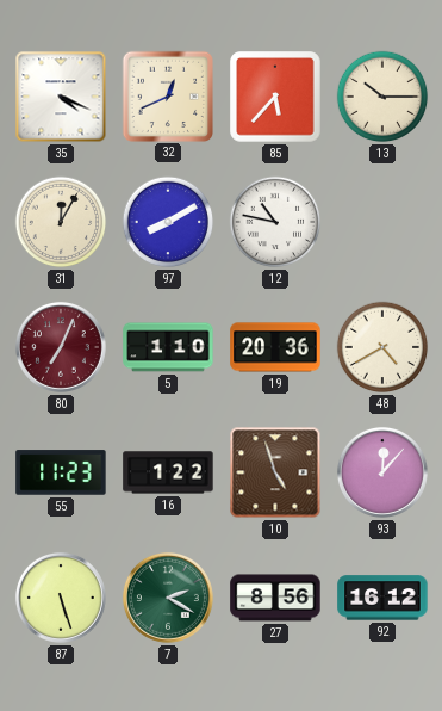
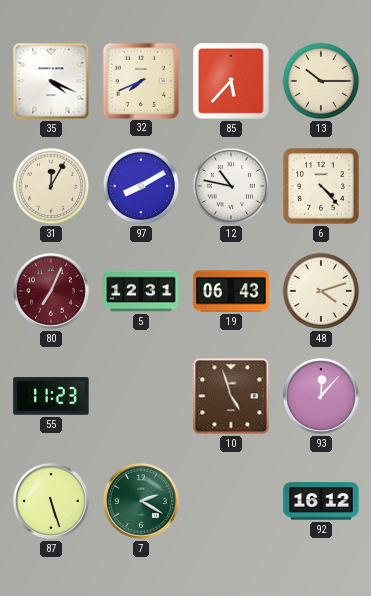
32: 12:41 -> 7:41 (140, 80)
6: none -> 4:23 (321, 186)
5: 1:10 -> 12:31 (141, 291)
19: 20:36 -> 06:43 (231, 291)
48: 4:40 -> 4:12 (321, 291)
16: 1:22 -> none (168, 472)
27: 8:56 -> none (275, 598)
